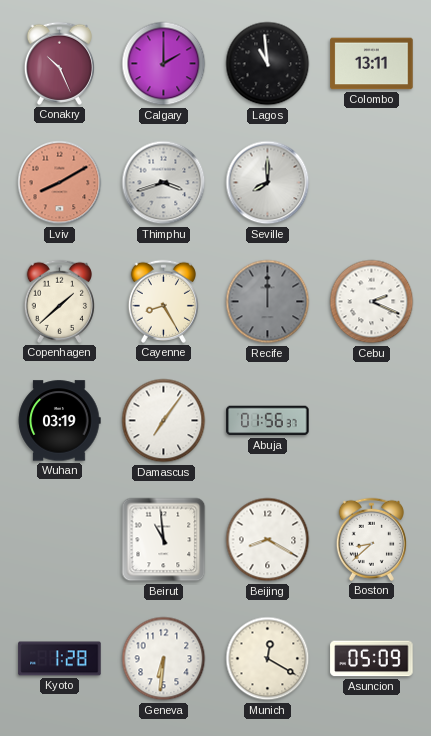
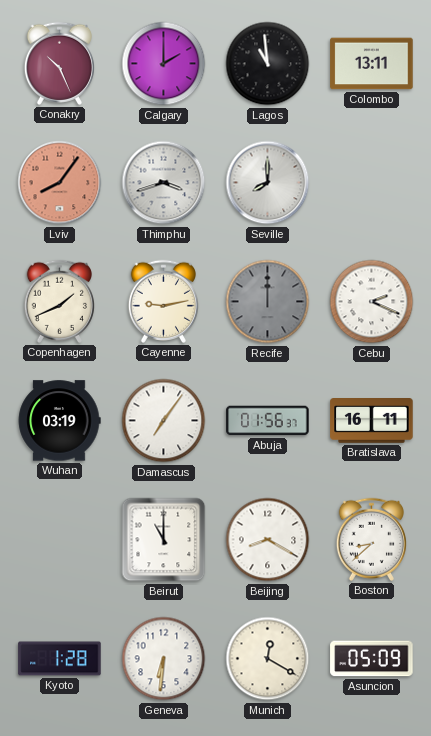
Lviv: 8:10 -> 8:06 (60, 183)
Copenhagen: 1:38 -> 1:41 (59, 301)
Cayenne: 8:25 -> 9:13 (163, 301)
Bratislava: none -> 16:11 (372, 421)
Beirut: 10:59 -> 11:00 (164, 540)
